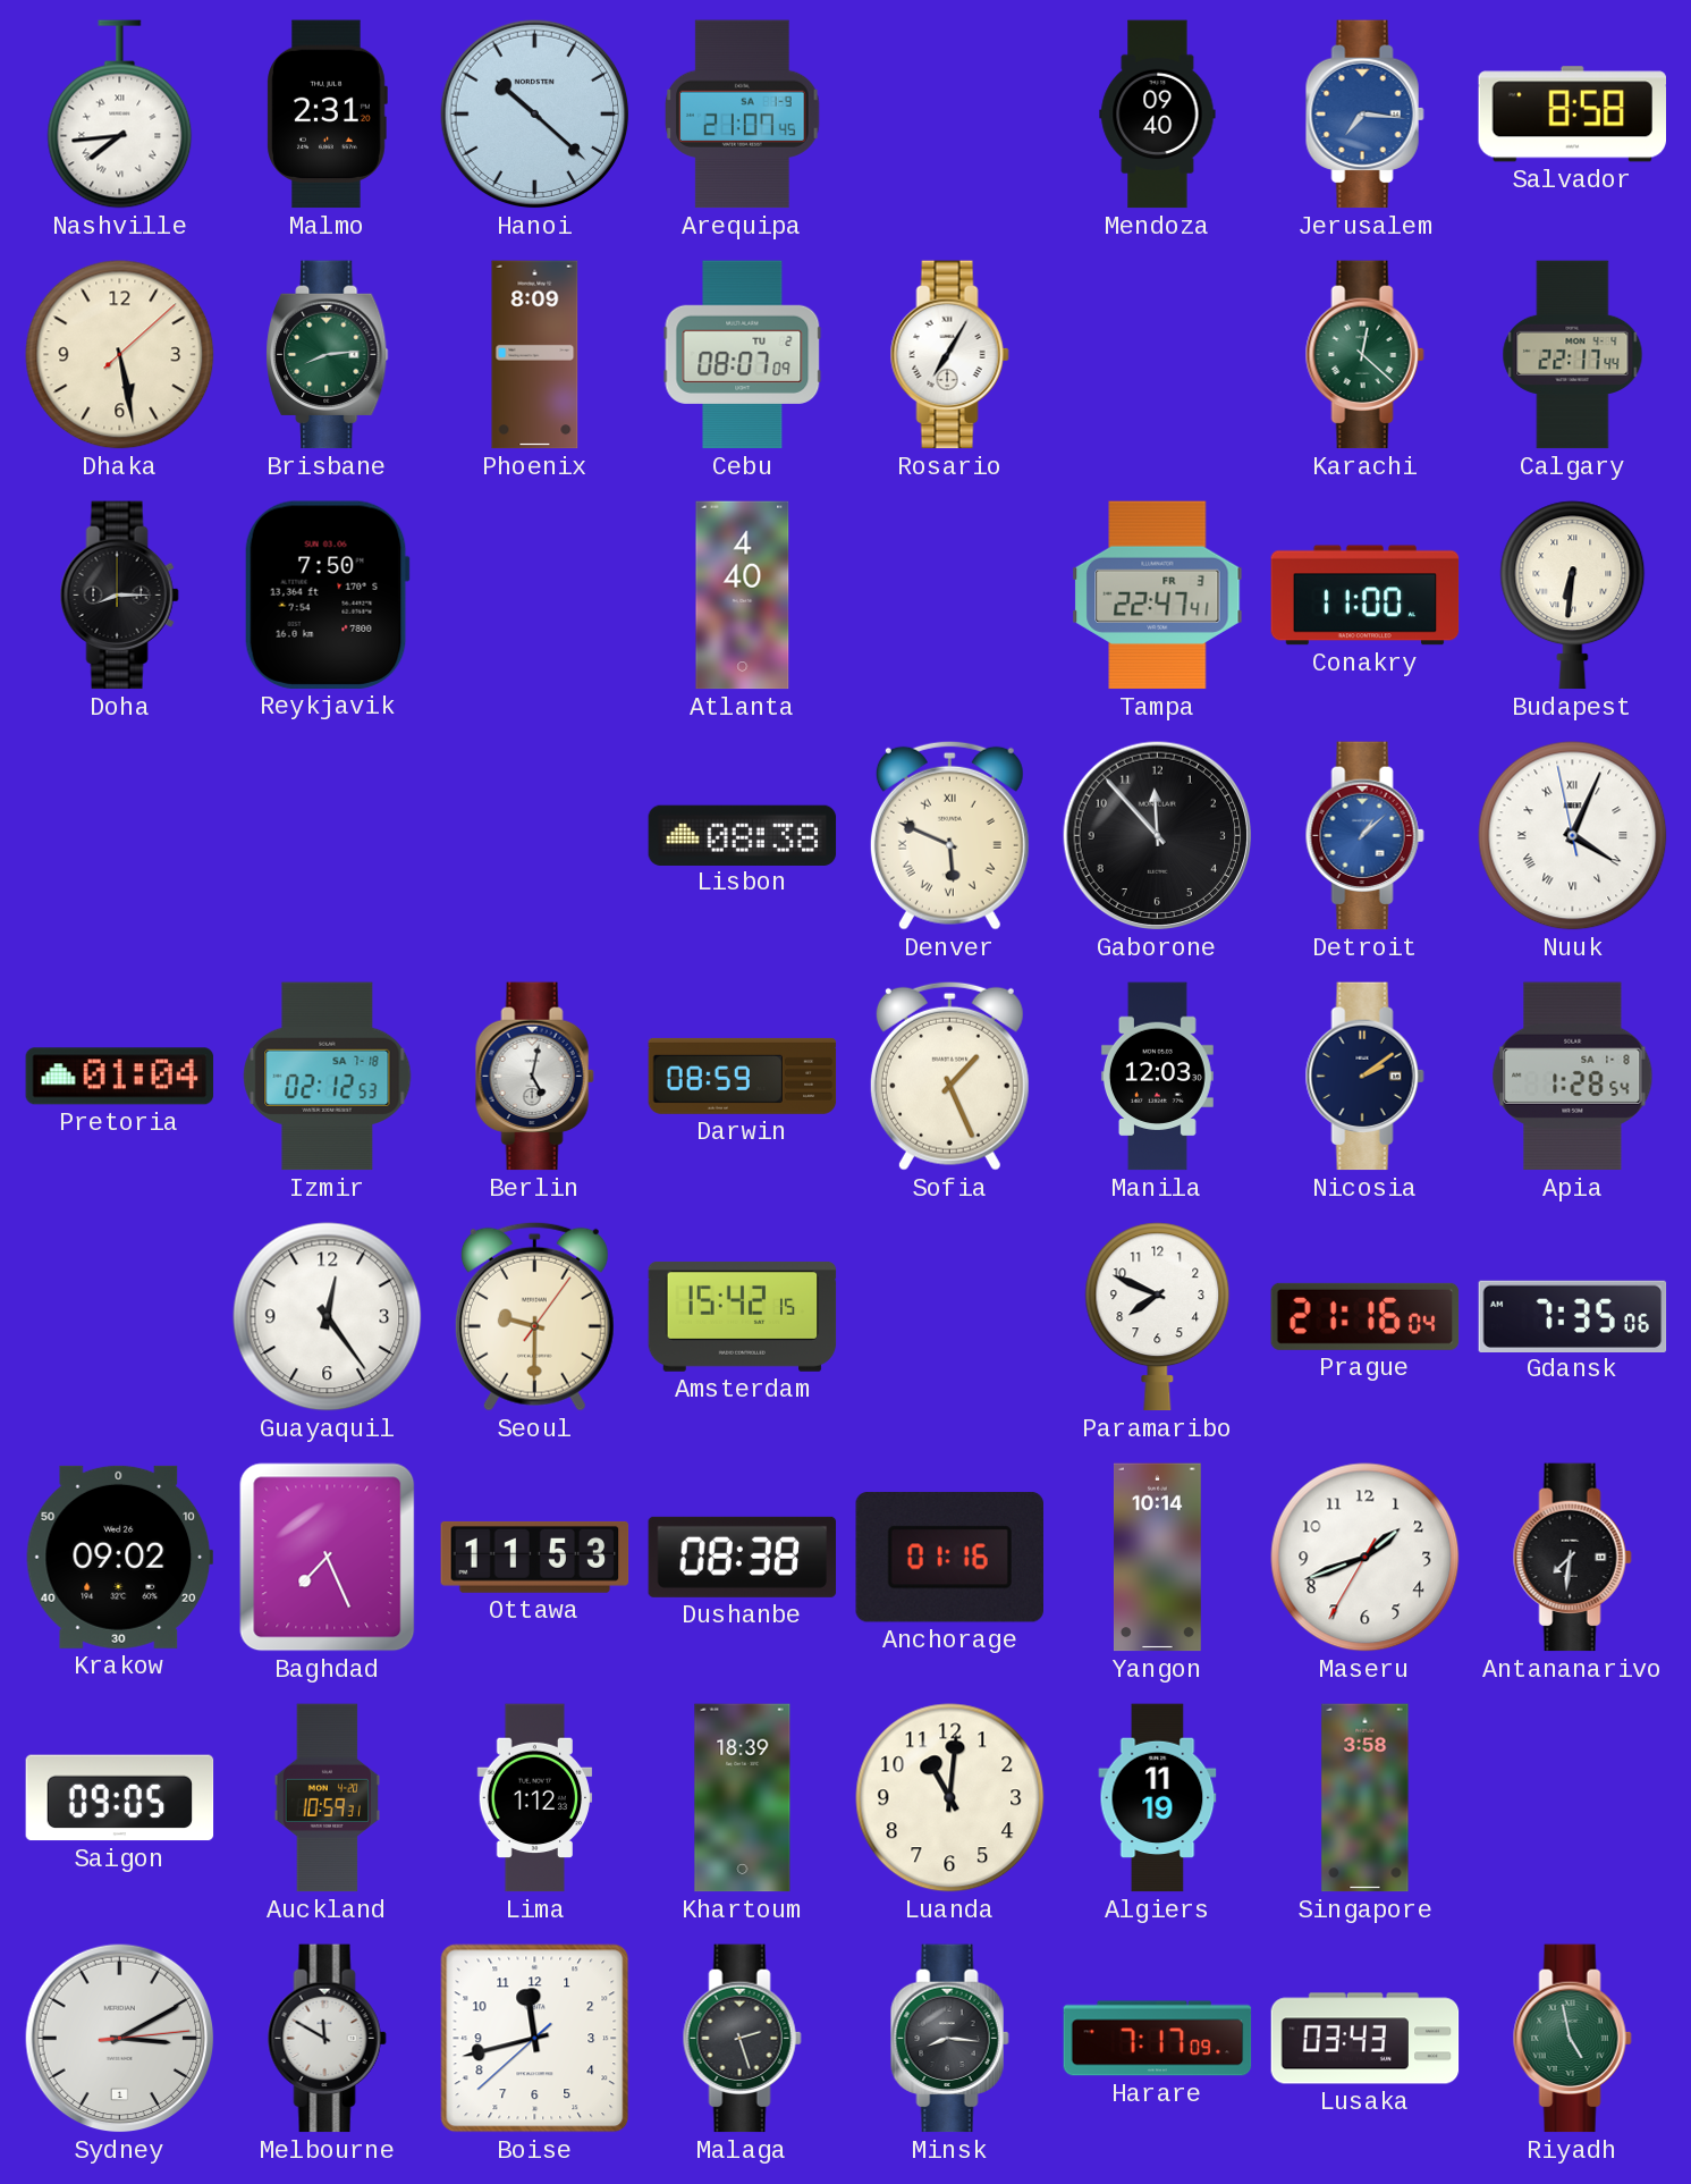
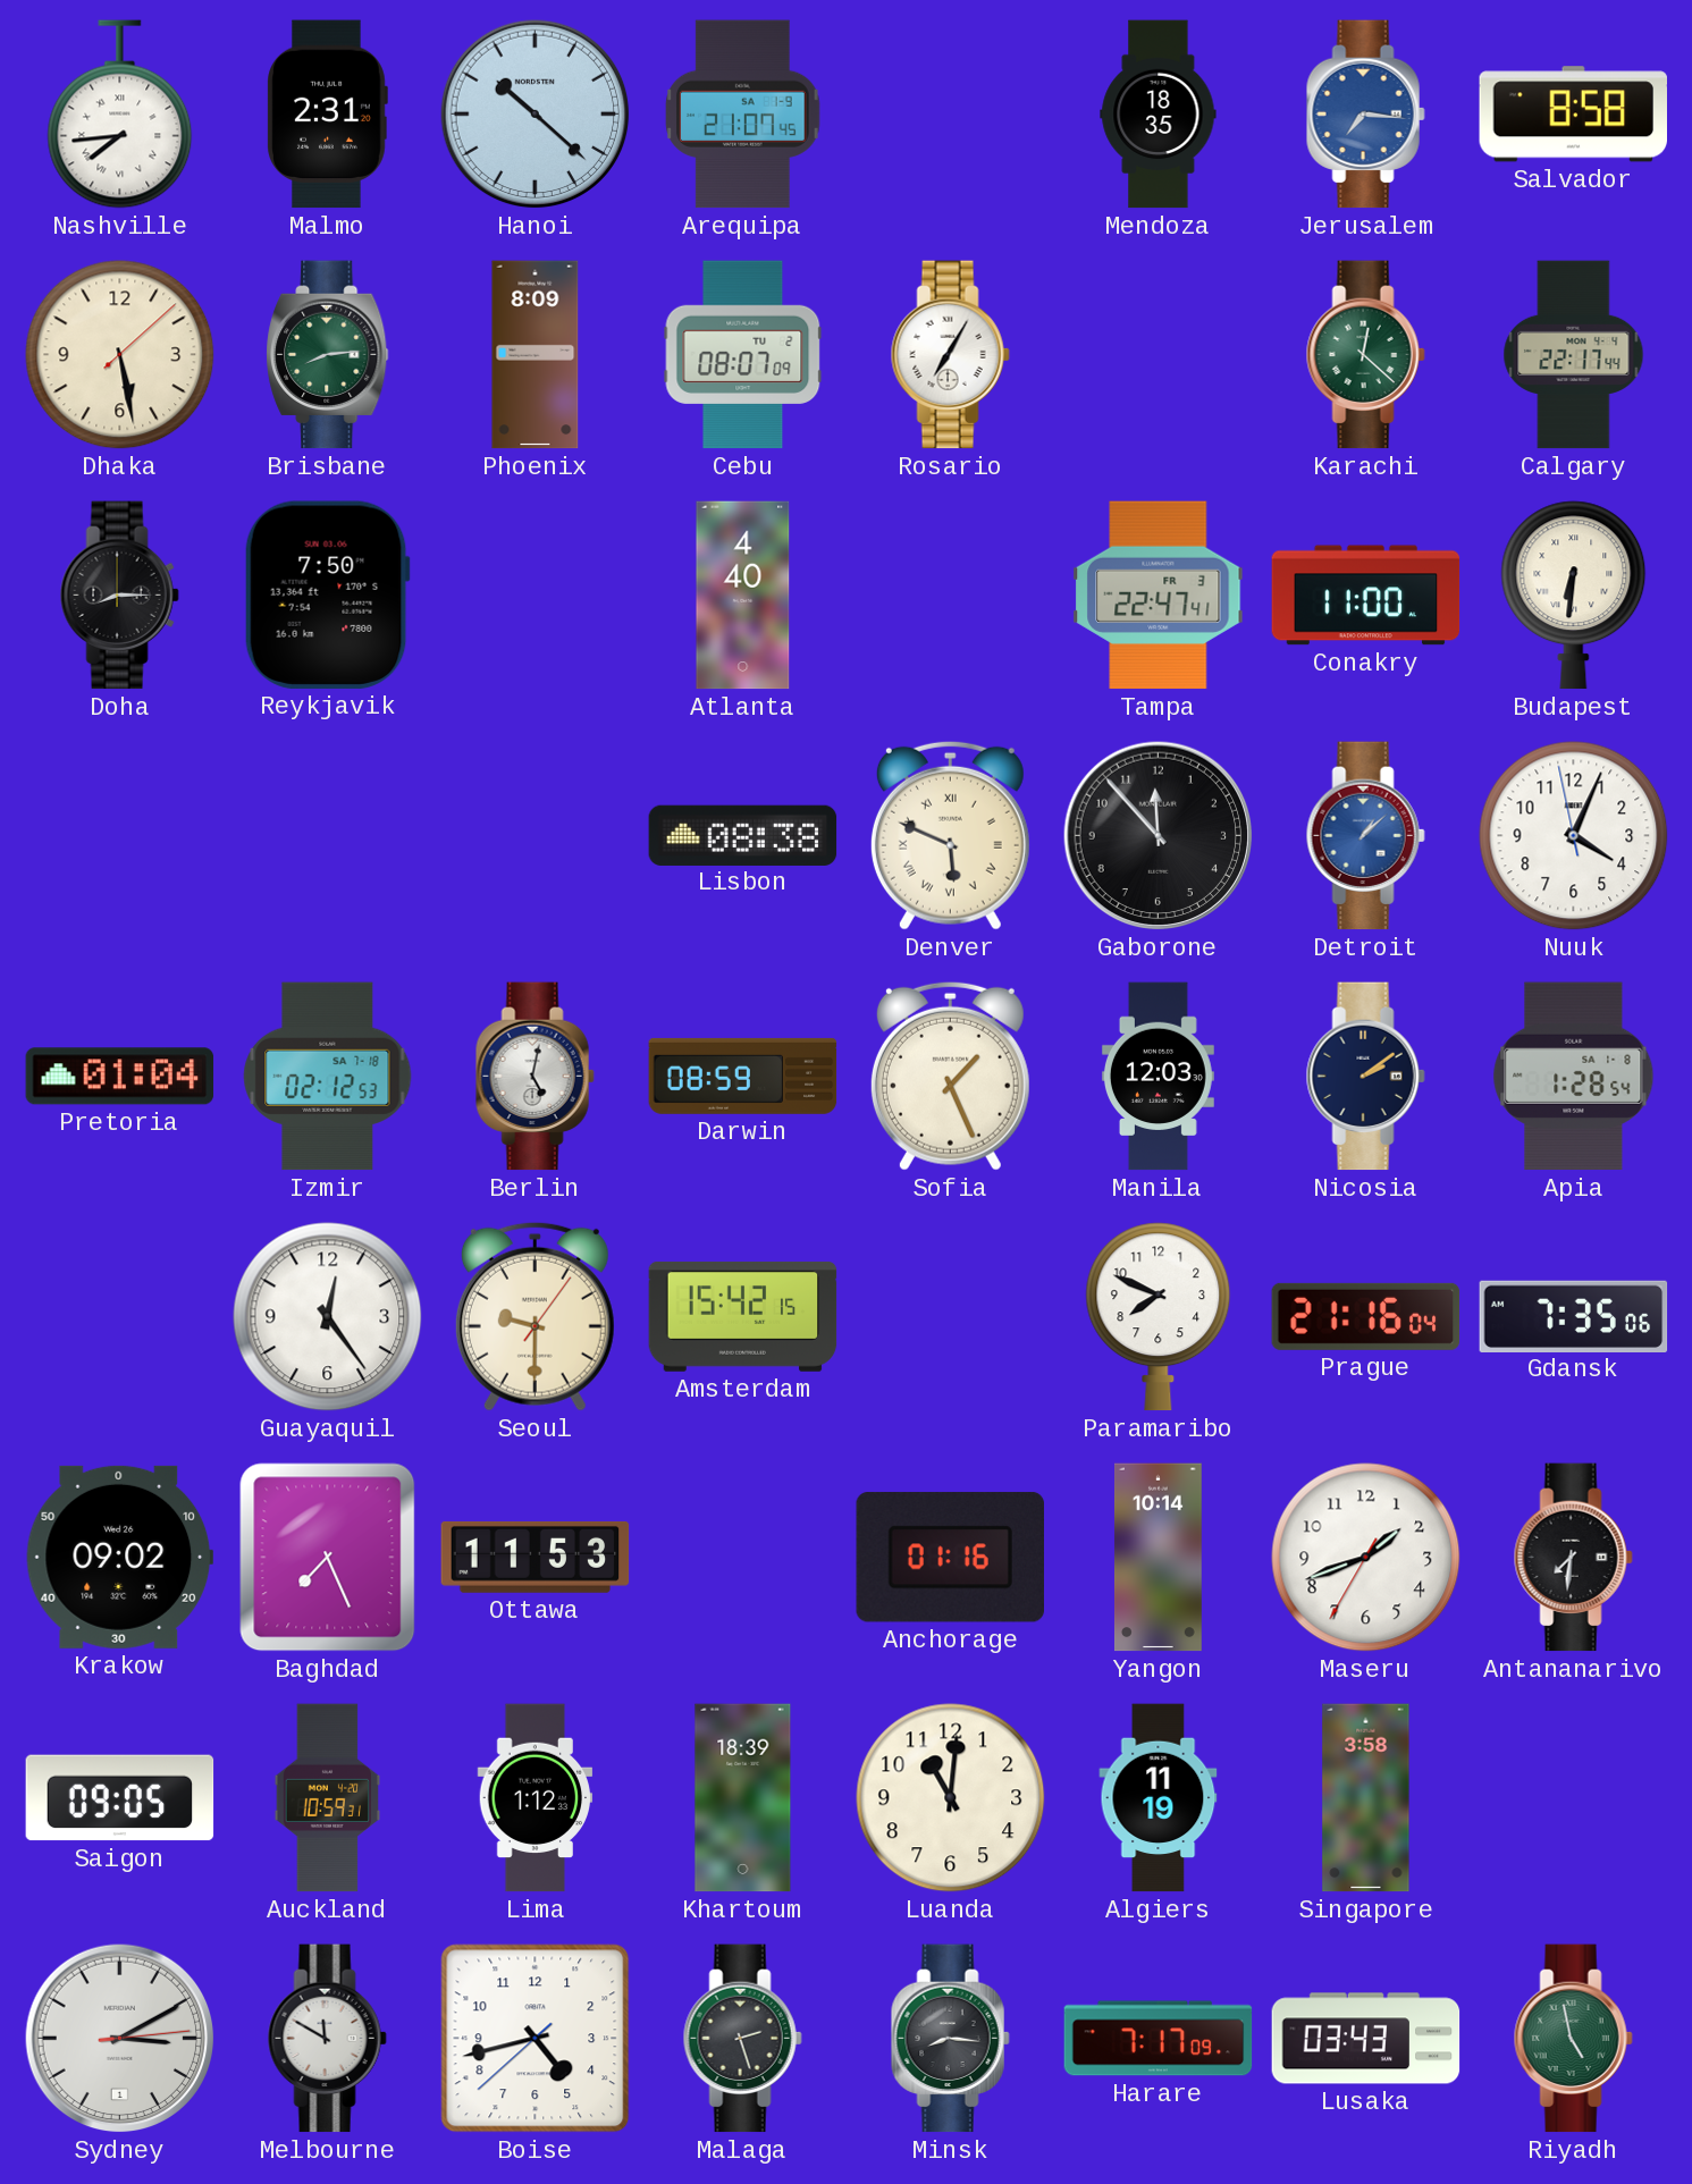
Mendoza: 09:40 -> 18:35 (1159, 115)
Nuuk numerals: Roman -> Arabic (1574, 836)
Dushanbe: 08:38 -> none (743, 1557)
Boise: 11:42 -> 4:42 (536, 2039)
